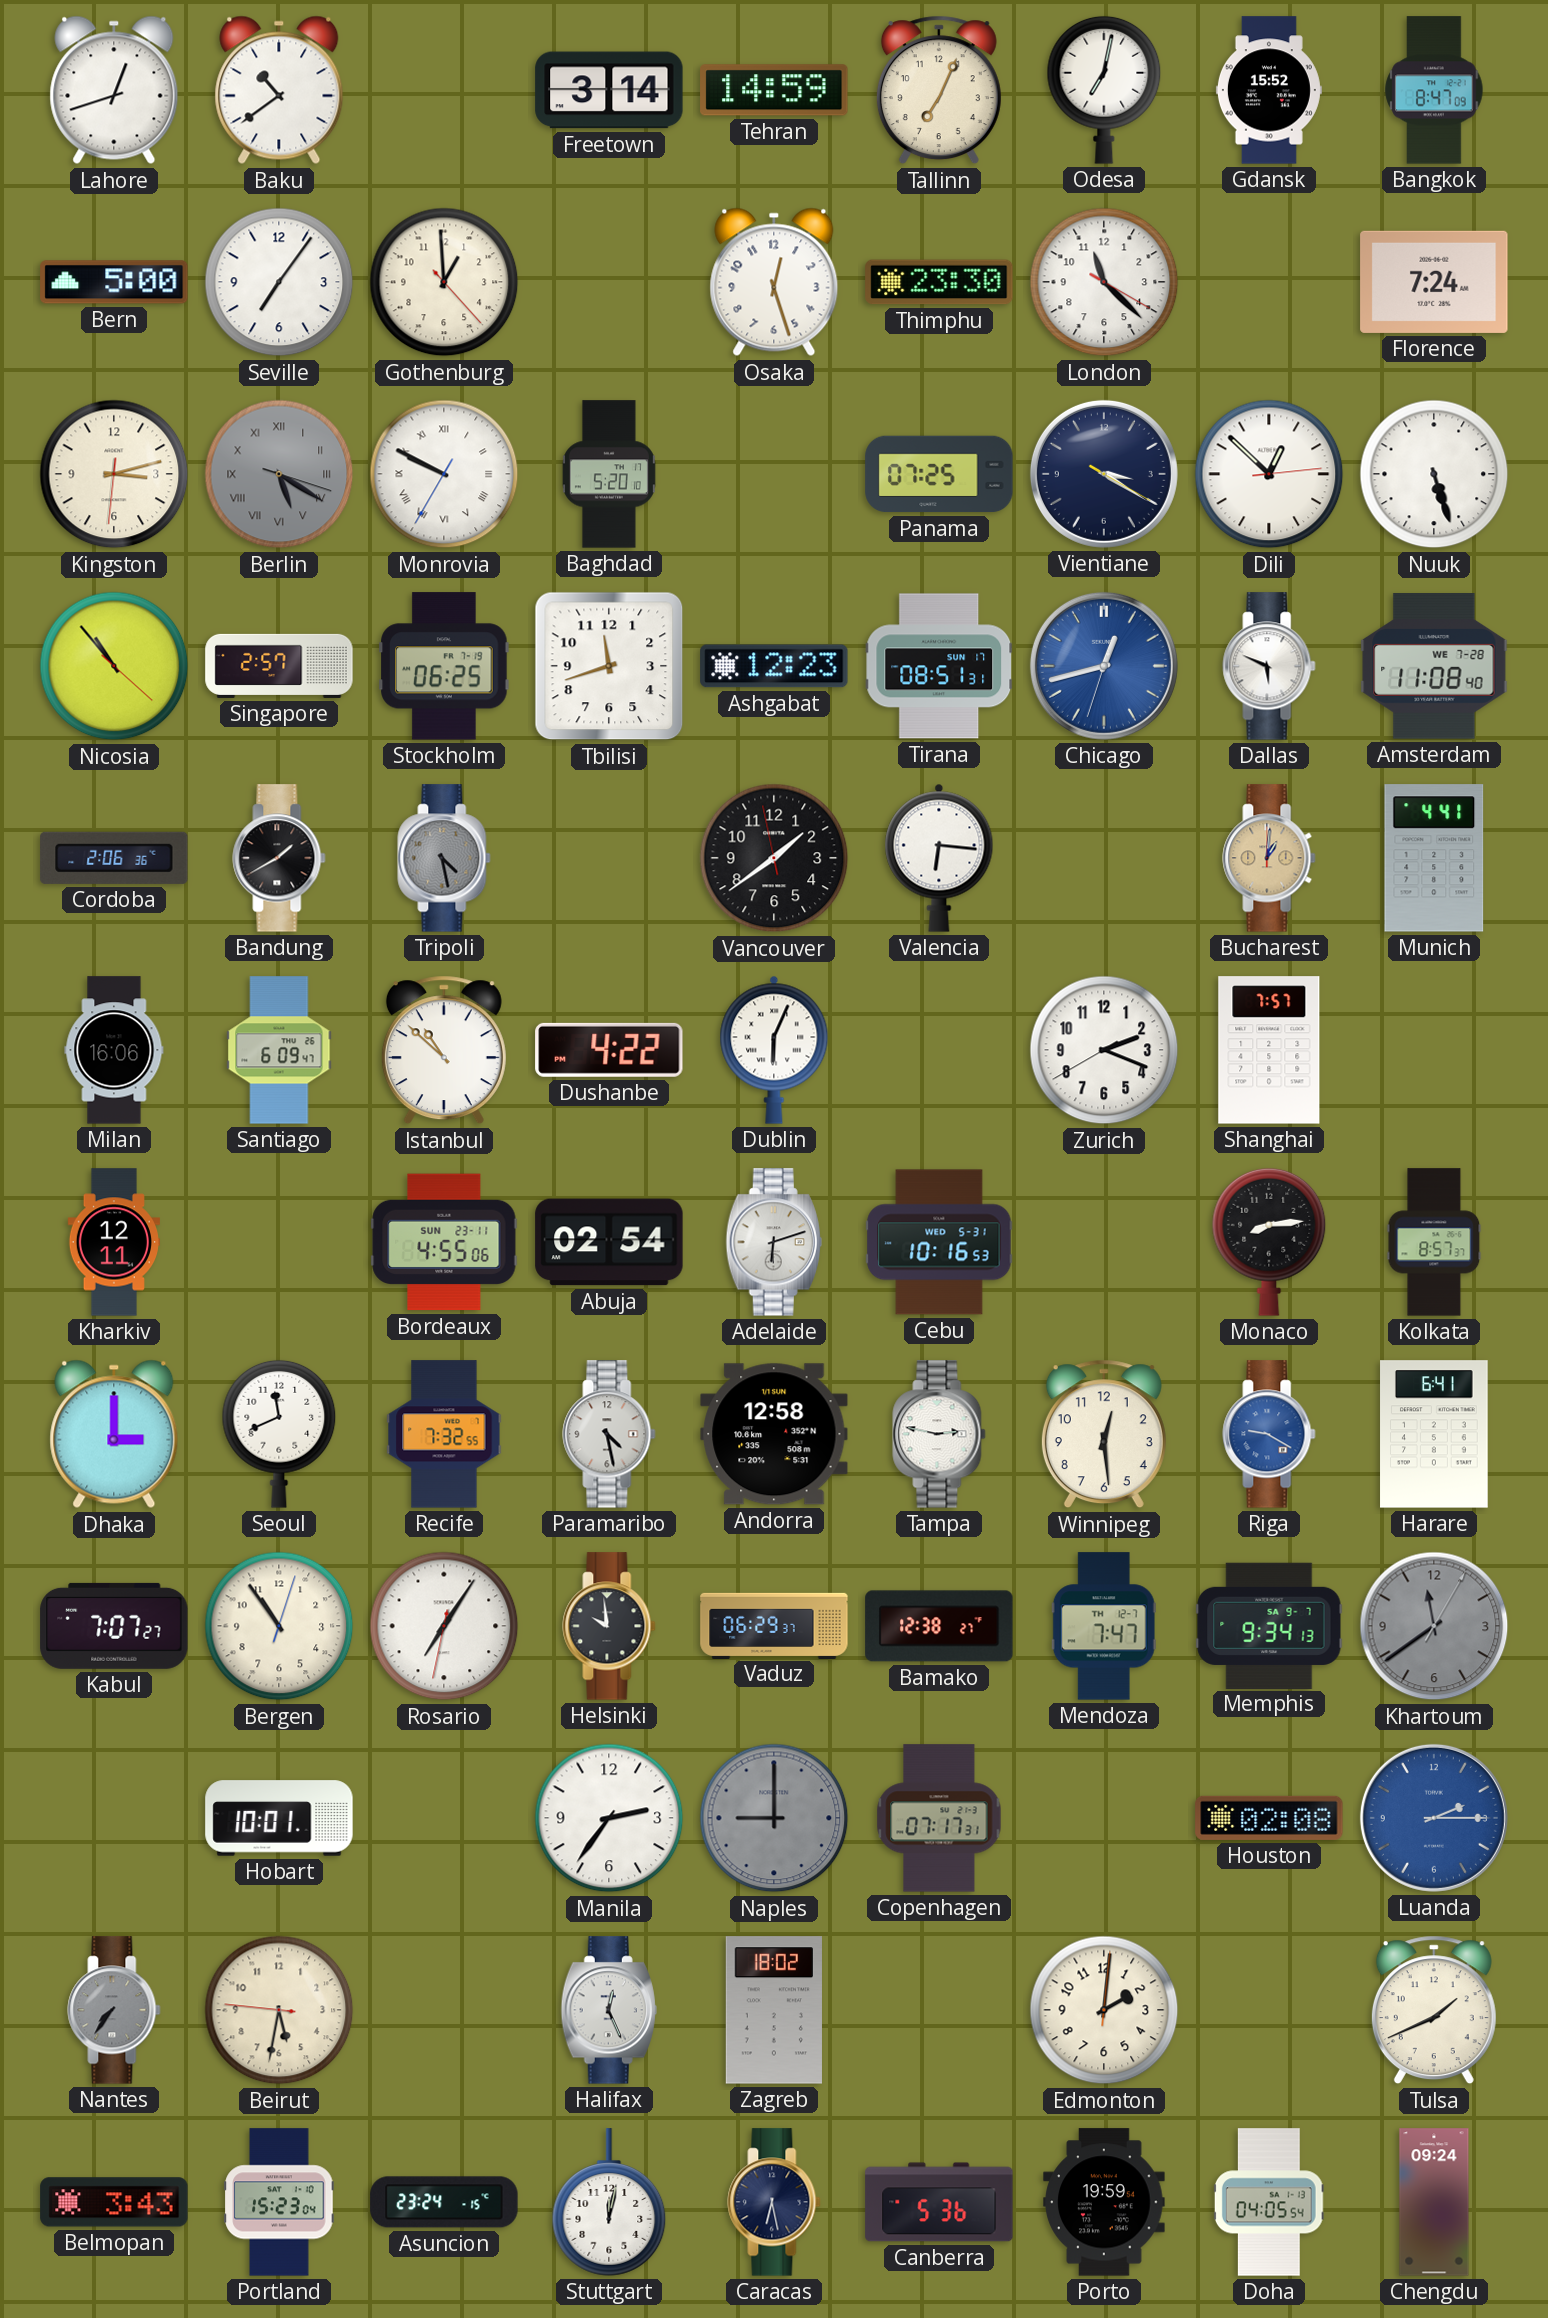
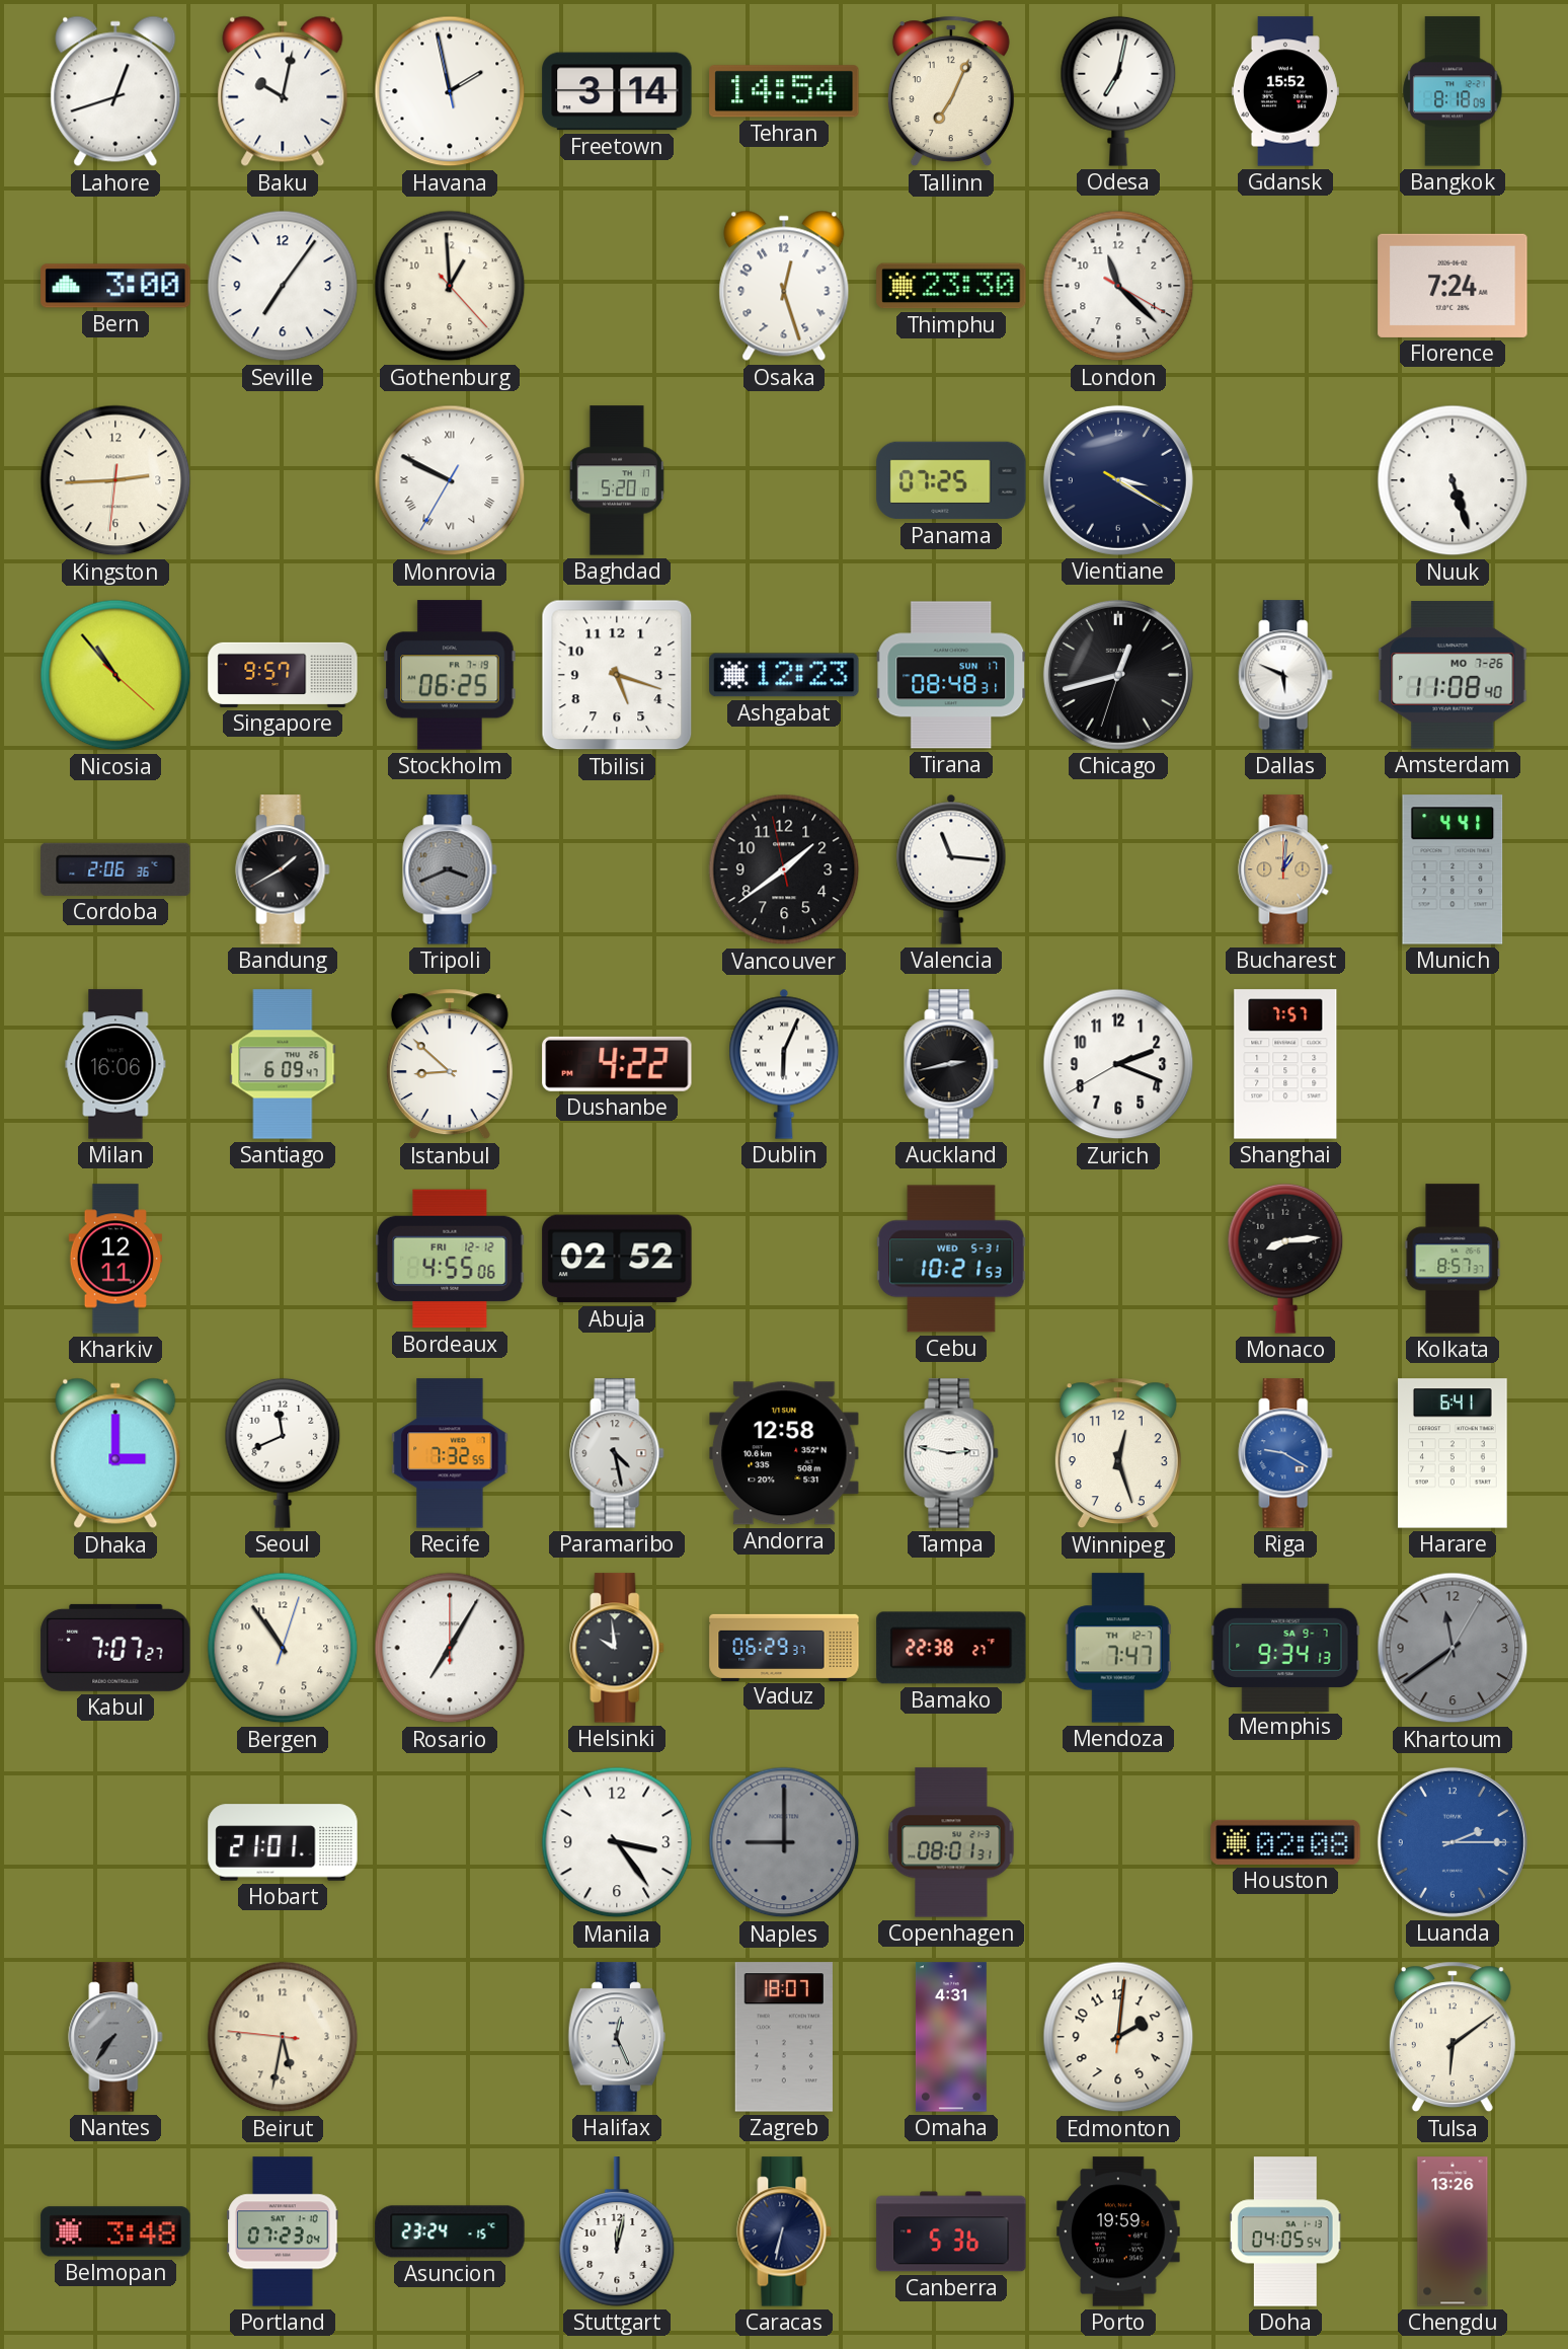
Baku: 10:39 -> 10:02 (283, 91)
Havana: none -> 1:57 (450, 91)
Tehran: 14:59 -> 14:54 (784, 91)
Bangkok: 8:47 -> 8:18 (1453, 91)
Bern: 5:00 -> 3:00 (115, 286)
Kingston: 3:12 -> 2:44 (115, 480)
Berlin: 5:20 -> none (279, 474)
Dili: 12:52 -> none (1269, 474)
Singapore: 2:57 -> 9:57 (283, 675)
Tbilisi: 11:42 -> 5:18 (617, 675)
Tirana: 08:51 -> 08:48 (951, 675)
Chicago dial: blue -> black (1118, 675)
Amsterdam date: WE 7-28 -> MO 7-26 (1453, 675)
Tripoli: 4:28 -> 3:41 (450, 869)
Valencia: 6:16 -> 11:16 (951, 869)
Istanbul: 10:52 -> 8:52 (450, 1064)
Auckland: none -> 2:43 (951, 1064)
Bordeaux date: SUN 23-11 -> FRI 12-12 (450, 1259)
Abuja: 02:54 -> 02:52 (617, 1259)
Adelaide: 6:12 -> none (774, 1242)
Cebu: 10:16 -> 10:21 (951, 1259)
Winnipeg: 12:29 -> 12:27 (1118, 1453)
Rosario: 7:05:32 -> 7:05:00 (450, 1648)
Bamako: 12:38 -> 22:38 (951, 1648)
Hobart: 10:01 -> 21:01 (283, 1842)
Manila: 2:36 -> 3:24 (617, 1842)
Copenhagen: 07:17 -> 08:01 (951, 1842)
Zagreb: 18:02 -> 18:07 (784, 2037)
Omaha: none -> 4:31 (951, 2037)
Tulsa: 1:41 -> 6:09 (1453, 2037)
Belmopan: 3:43 -> 3:48 (115, 2231)
Portland: 15:23 -> 07:23 (283, 2231)
Caracas: 6:28 -> 6:32 (784, 2231)
Chengdu: 09:24 -> 13:26 (1453, 2231)
